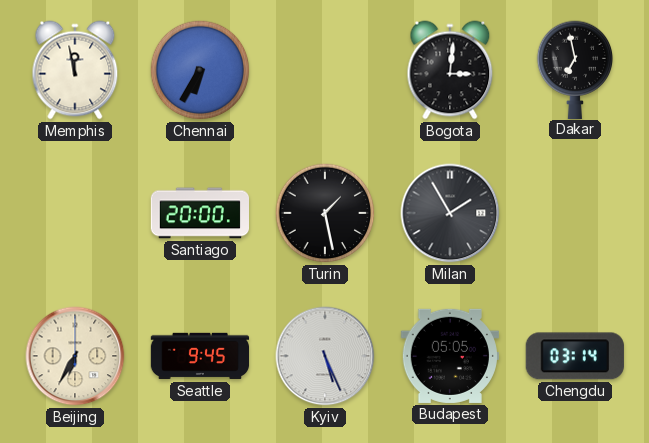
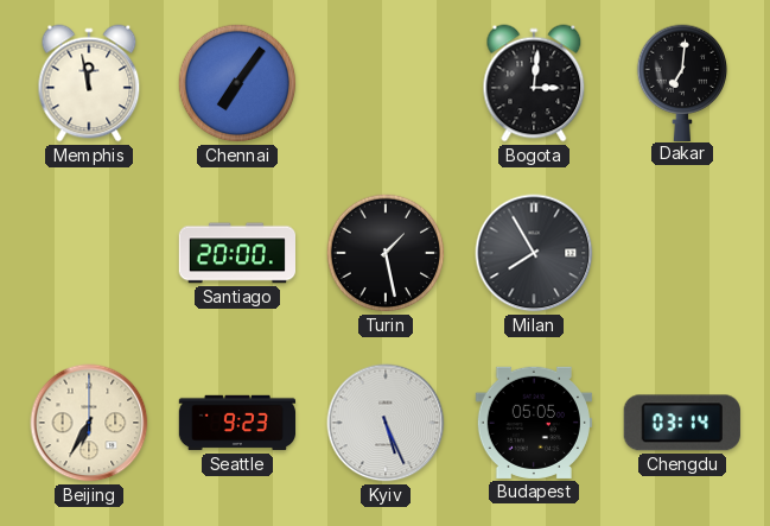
Chennai: 6:35 -> 7:06 (237, 83)
Dakar: 6:58 -> 7:01 (682, 82)
Milan: 1:55 -> 7:55 (534, 253)
Seattle: 9:45 -> 9:23 (237, 423)
